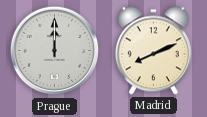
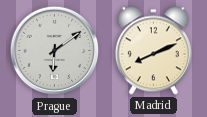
Prague: 12:00 -> 6:09 (55, 51)
